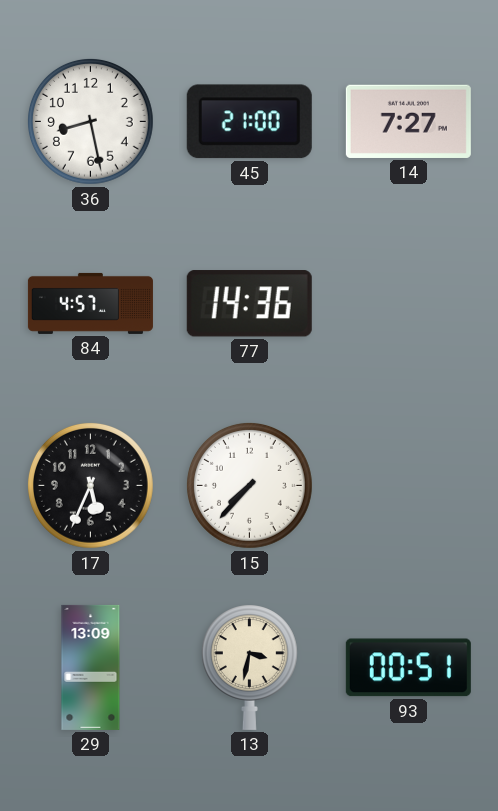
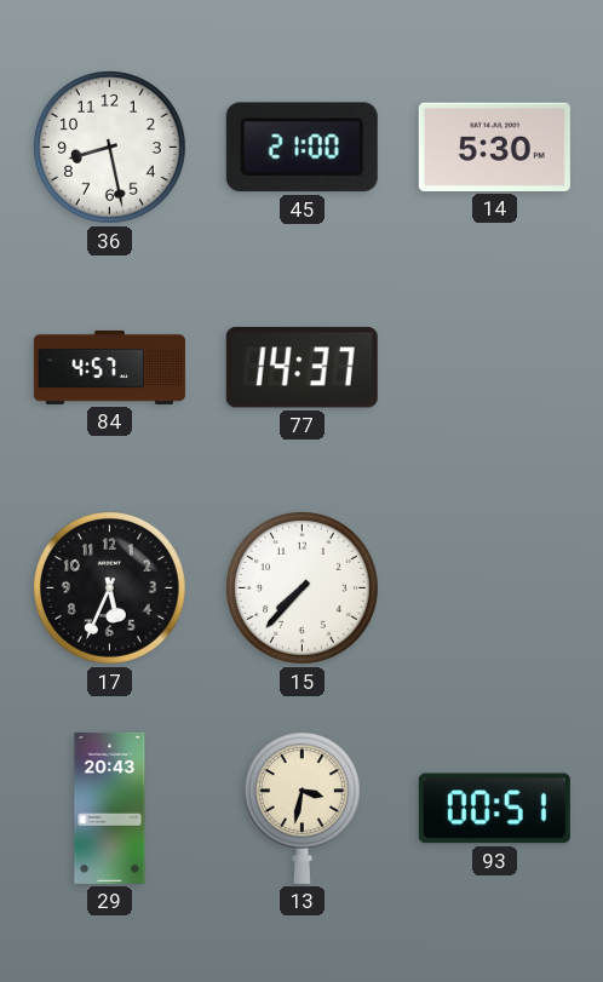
14: 7:27 -> 5:30 (494, 147)
77: 14:36 -> 14:37 (301, 368)
29: 13:09 -> 20:43 (110, 808)
